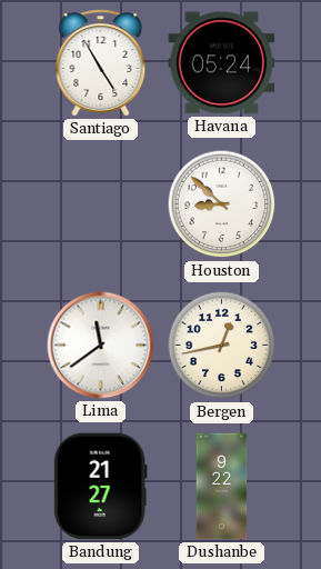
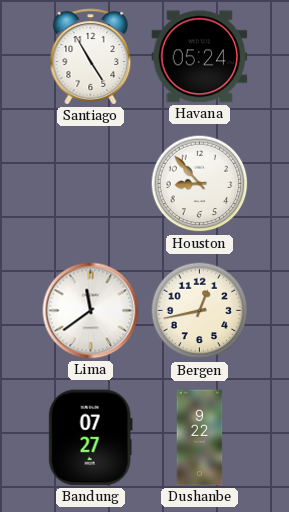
Houston: 8:52 -> 8:53 (200, 184)
Bandung: 21:27 -> 07:27 (90, 438)
